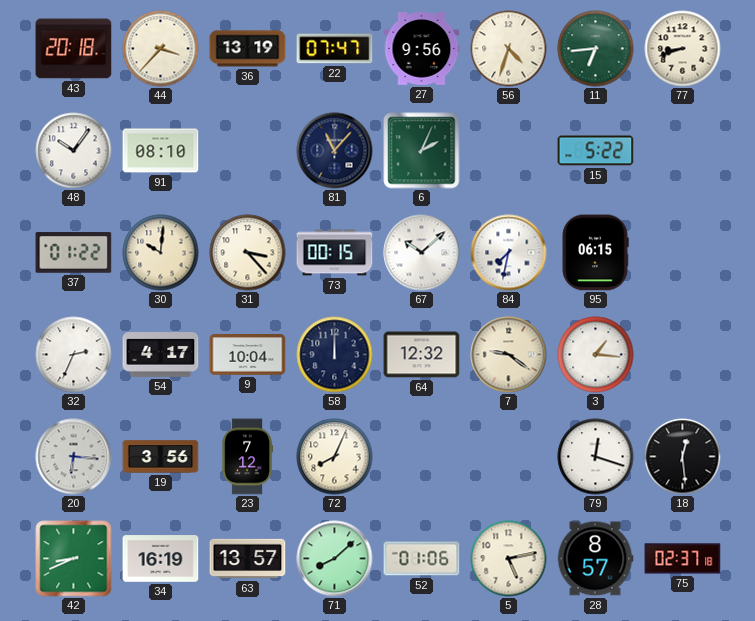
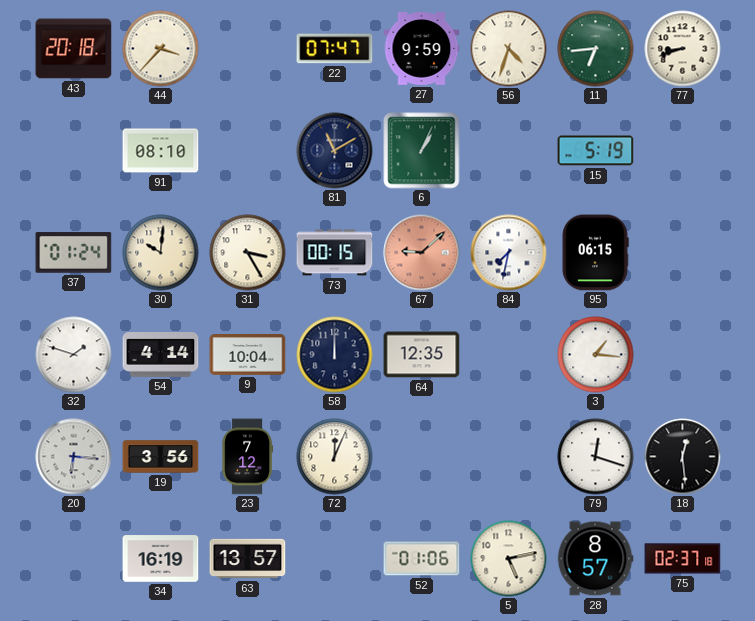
36: 13:19 -> none (248, 49)
27: 9:56 -> 9:59 (422, 49)
48: 10:06 -> none (74, 151)
81: 11:07 -> 11:10 (335, 151)
6: 2:04 -> 1:04 (422, 151)
15: 5:22 -> 5:19 (596, 151)
37: 01:22 -> 01:24 (74, 253)
31: 3:23 -> 3:25 (248, 253)
67: 10:08 -> 9:08 (422, 253)
67 dial: white -> salmon (422, 253)
32: 2:34 -> 1:48 (74, 355)
54: 4:17 -> 4:14 (161, 355)
64: 12:32 -> 12:35 (422, 355)
7: 9:21 -> none (509, 355)
72: 8:04 -> 12:04 (335, 457)
42: 8:41 -> none (74, 559)
71: 8:08 -> none (335, 559)
